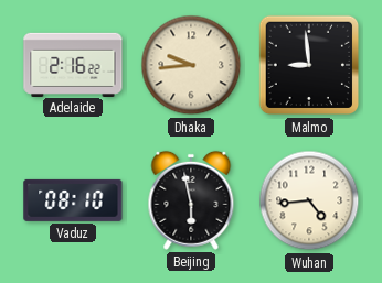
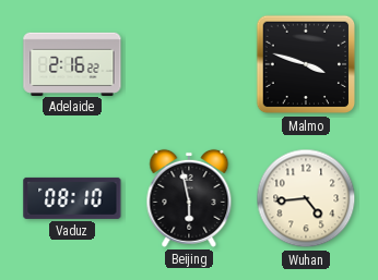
Dhaka: 9:44 -> none (191, 65)
Malmo: 8:59 -> 3:48 (306, 64)
